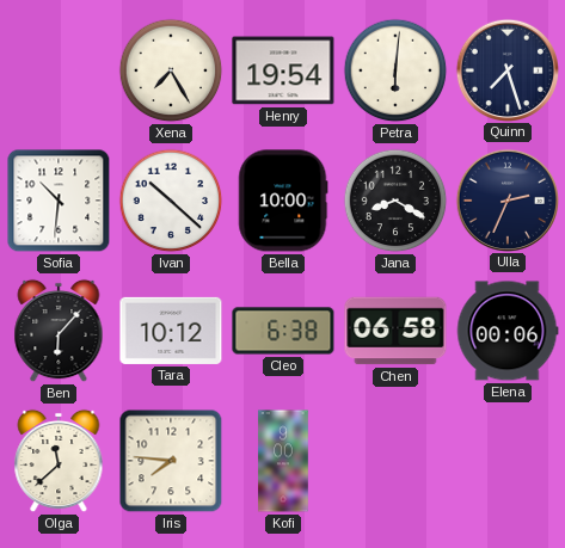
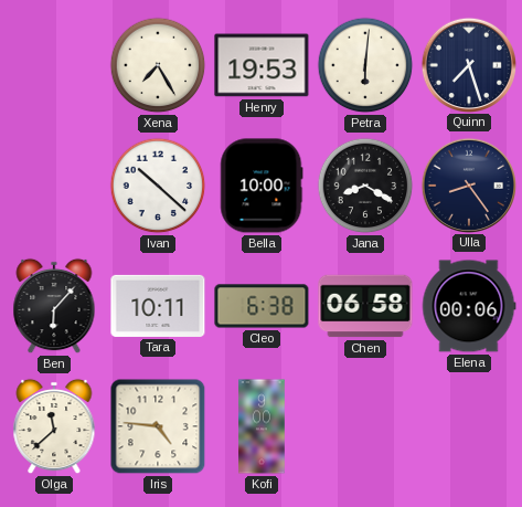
Henry: 19:54 -> 19:53 (262, 65)
Sofia: 10:31 -> none (59, 201)
Ulla: 2:34 -> 8:24 (468, 184)
Tara: 10:12 -> 10:11 (158, 306)
Iris: 7:46 -> 4:46 (158, 426)
